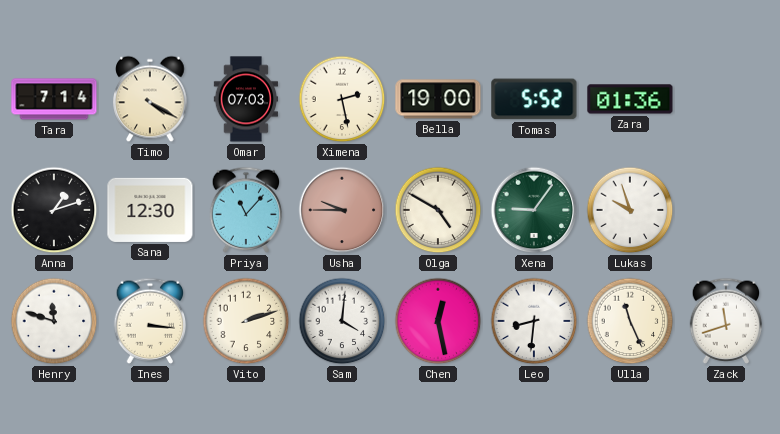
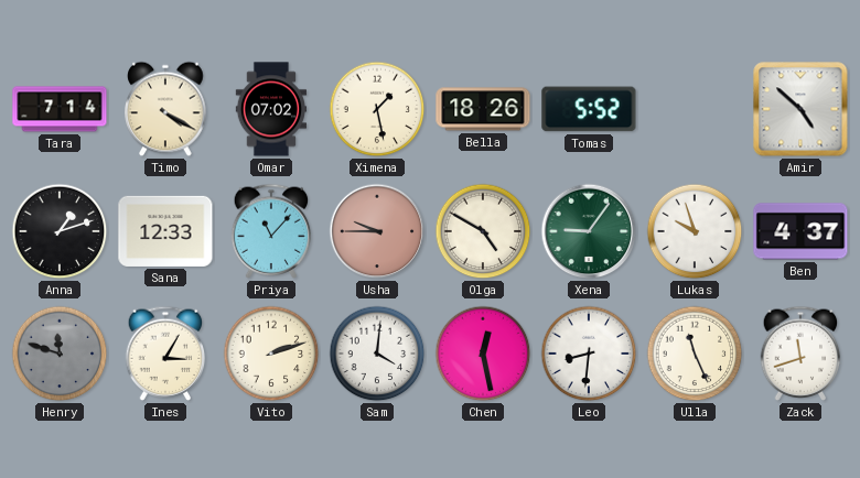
Omar: 07:03 -> 07:02 (270, 109)
Ximena: 2:28 -> 1:28 (377, 109)
Bella: 19:00 -> 18:26 (483, 109)
Zara: 01:36 -> none (630, 99)
Amir: none -> 4:52 (800, 109)
Sana: 12:30 -> 12:33 (165, 231)
Ben: none -> 4:37 (800, 231)
Henry dial: white -> grey (60, 354)
Ines: 3:16 -> 3:05 (165, 354)
